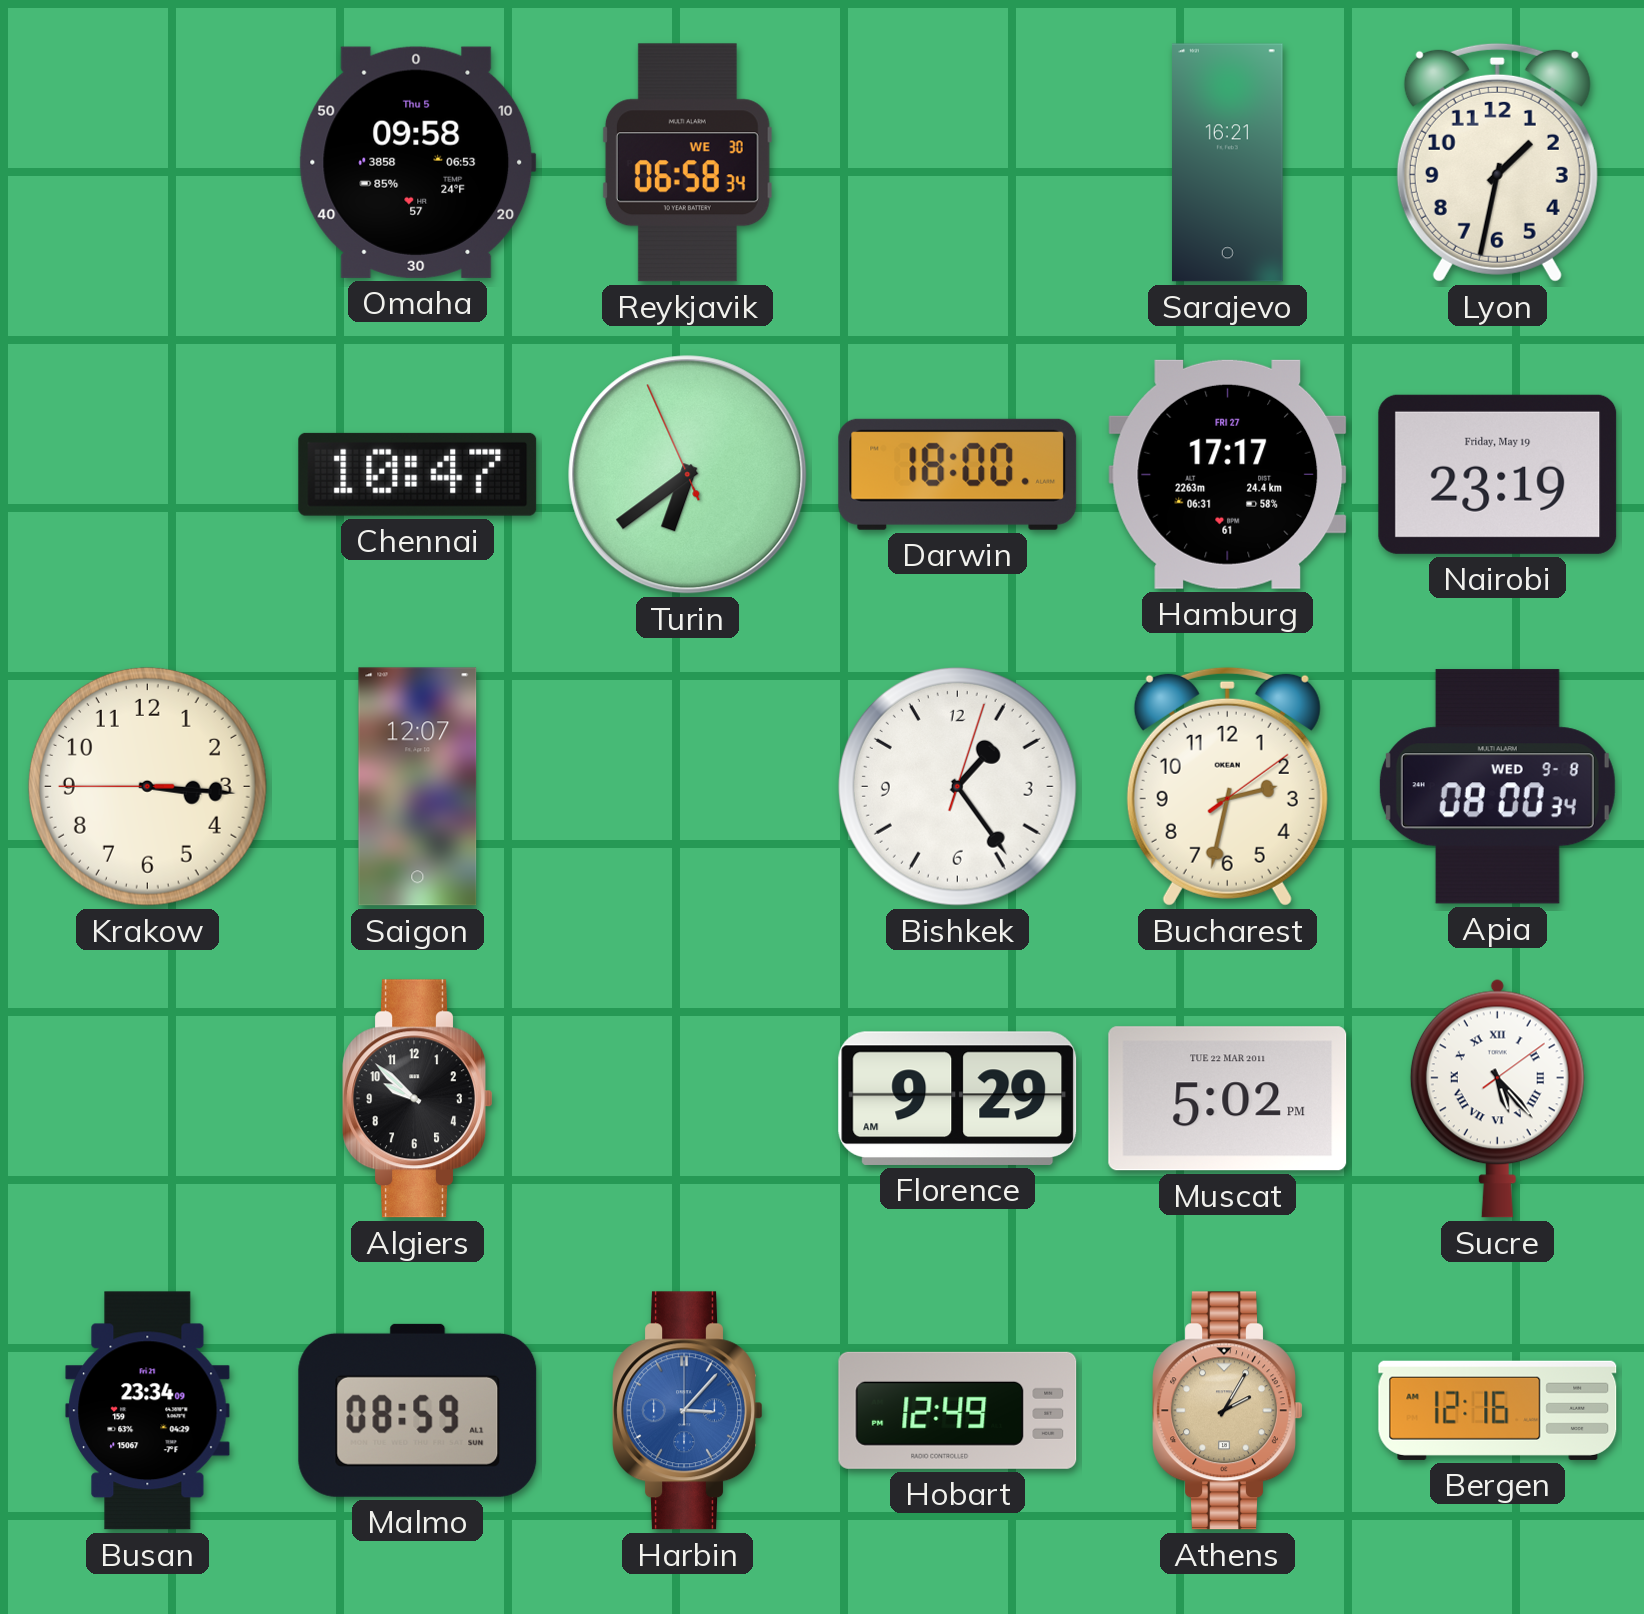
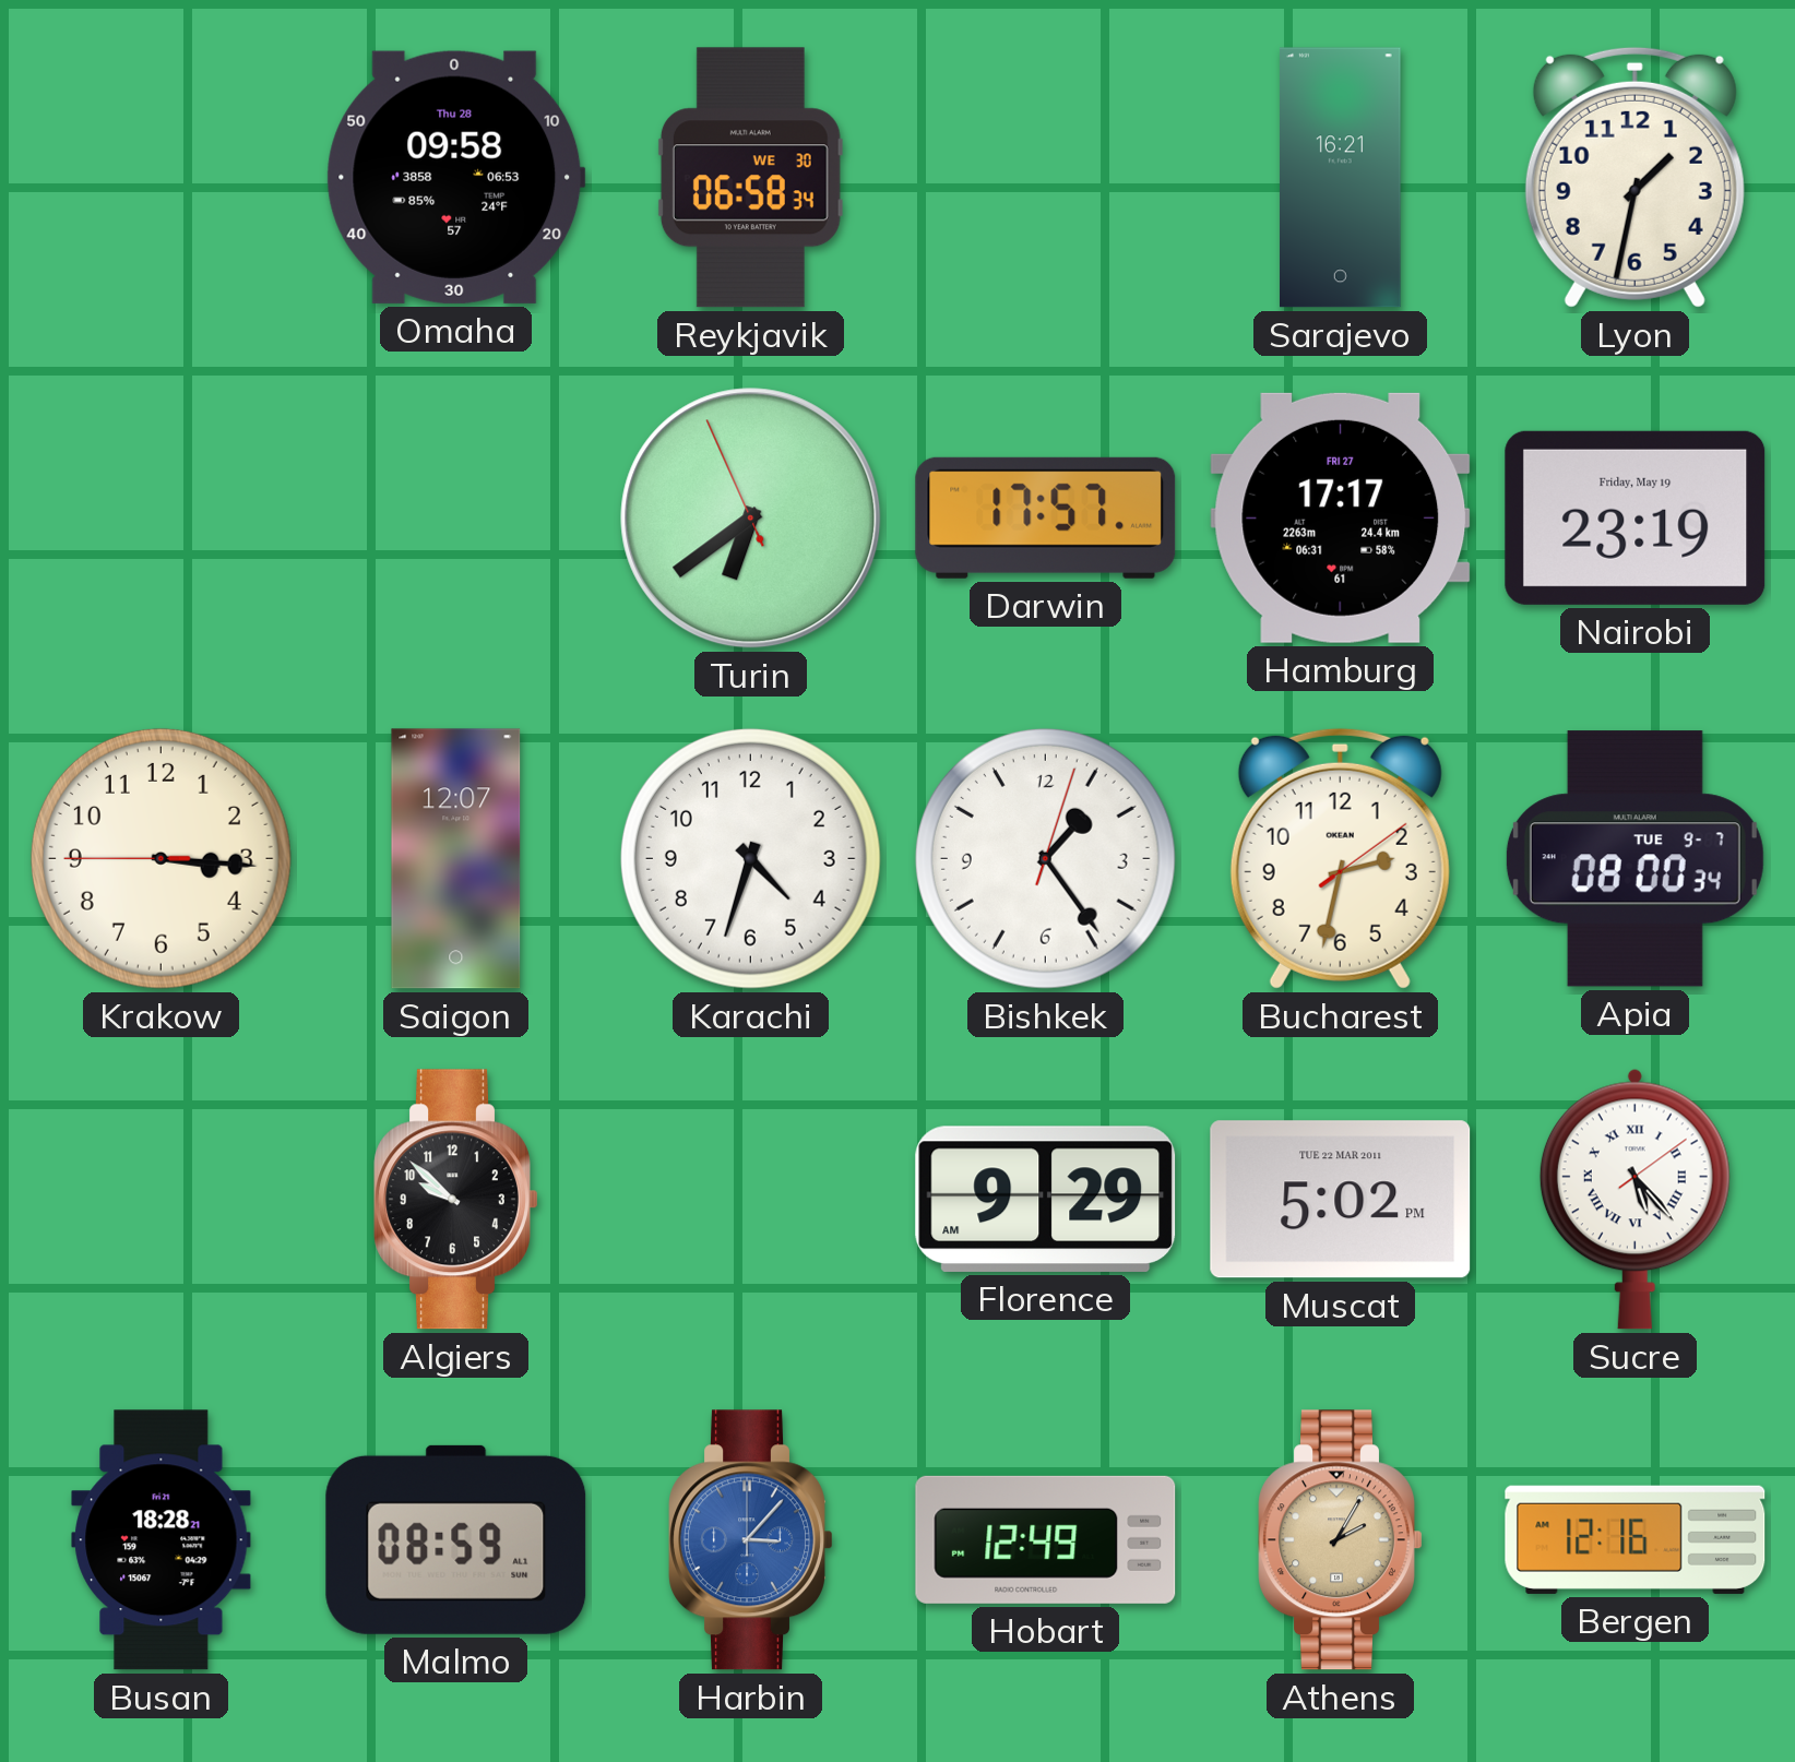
Omaha date: Thu 5 -> Thu 28 (455, 177)
Chennai: 10:47 -> none (418, 474)
Darwin: 18:00 -> 17:57 (1046, 517)
Karachi: none -> 4:33 (750, 858)
Apia date: WED 9-8 -> TUE 9-7 (1634, 859)
Busan: 23:34 -> 18:28 (162, 1540)
